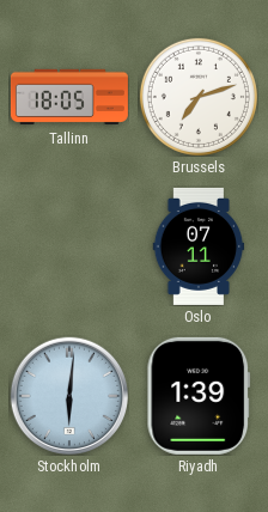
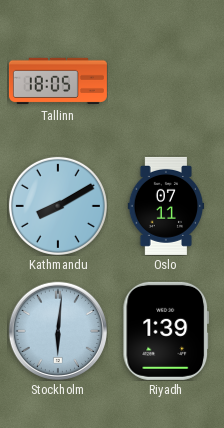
Brussels: 7:12 -> none (199, 97)
Kathmandu: none -> 8:10 (58, 206)
